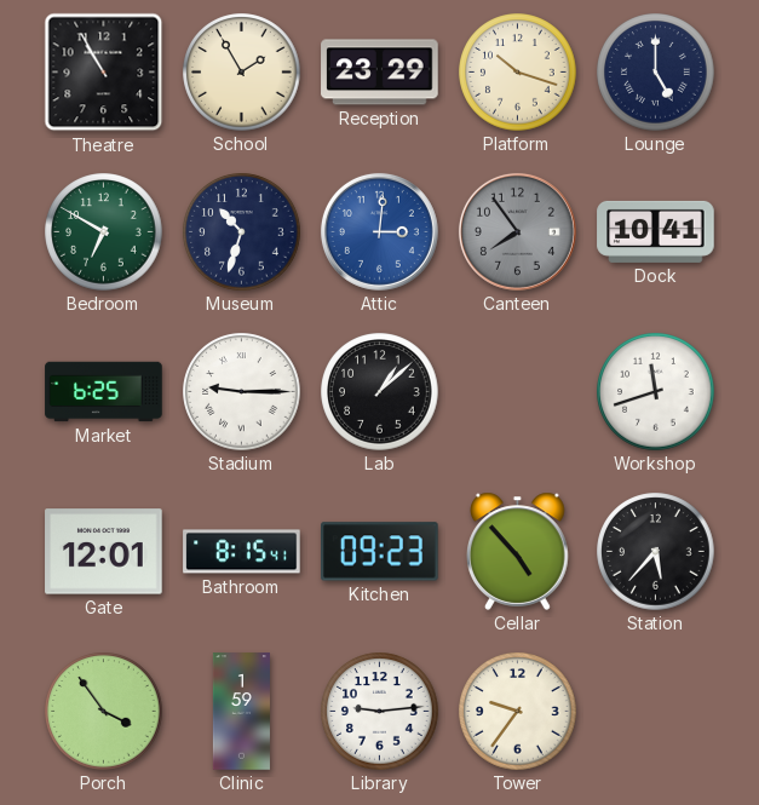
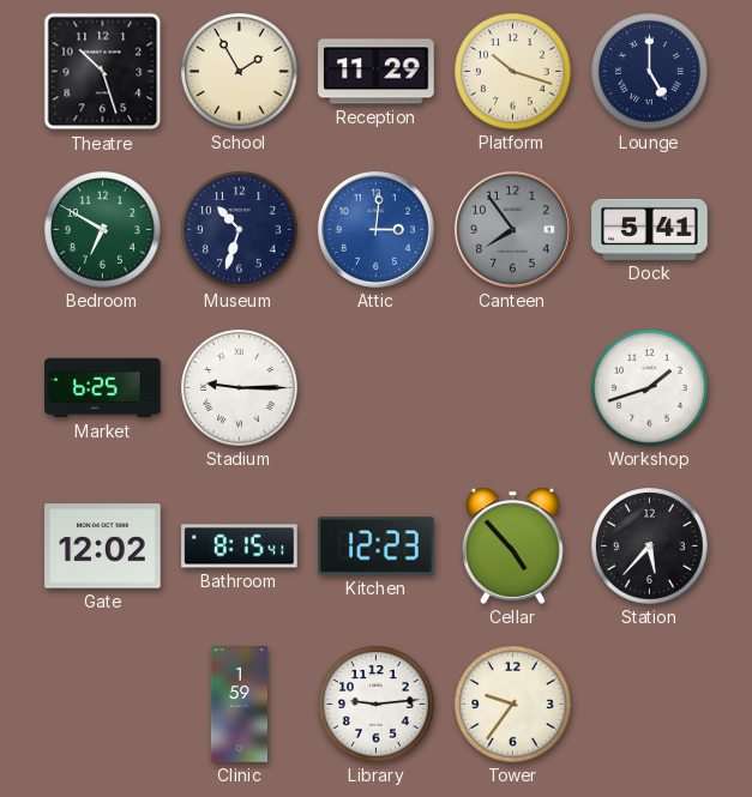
Theatre: 10:55 -> 10:27 (103, 72)
Reception: 23:29 -> 11:29 (377, 72)
Dock: 10:41 -> 5:41 (650, 229)
Lab: 1:08 -> none (380, 392)
Workshop: 11:42 -> 1:42 (650, 388)
Gate: 12:01 -> 12:02 (103, 547)
Kitchen: 09:23 -> 12:23 (377, 547)
Porch: 3:54 -> none (104, 712)
